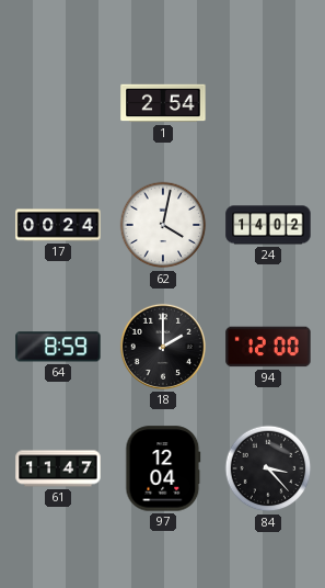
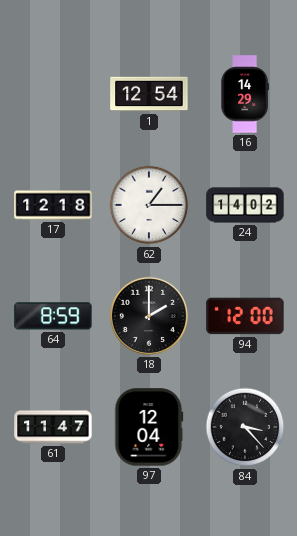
1: 2:54 -> 12:54 (149, 94)
16: none -> 14:29 (245, 94)
17: 00:24 -> 12:18 (53, 205)
62: 4:02 -> 1:15 (149, 205)
